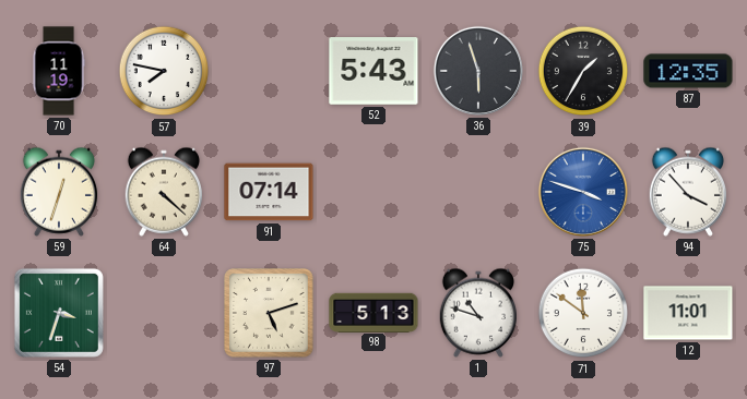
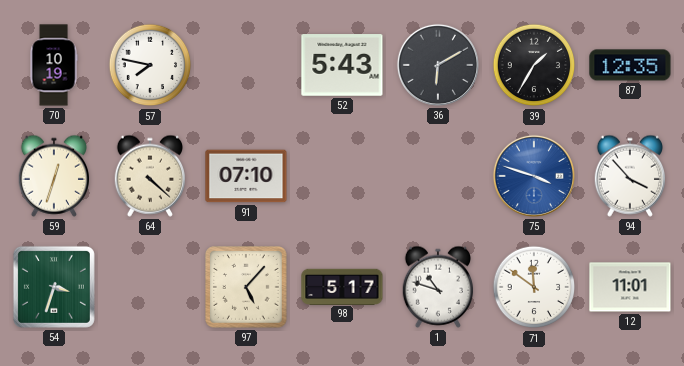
70: 11:19 -> 10:19 (54, 65)
36: 5:57 -> 6:10 (438, 65)
91: 07:14 -> 07:10 (246, 176)
97: 5:12 -> 5:07 (247, 288)
98: 5:13 -> 5:17 (342, 286)
